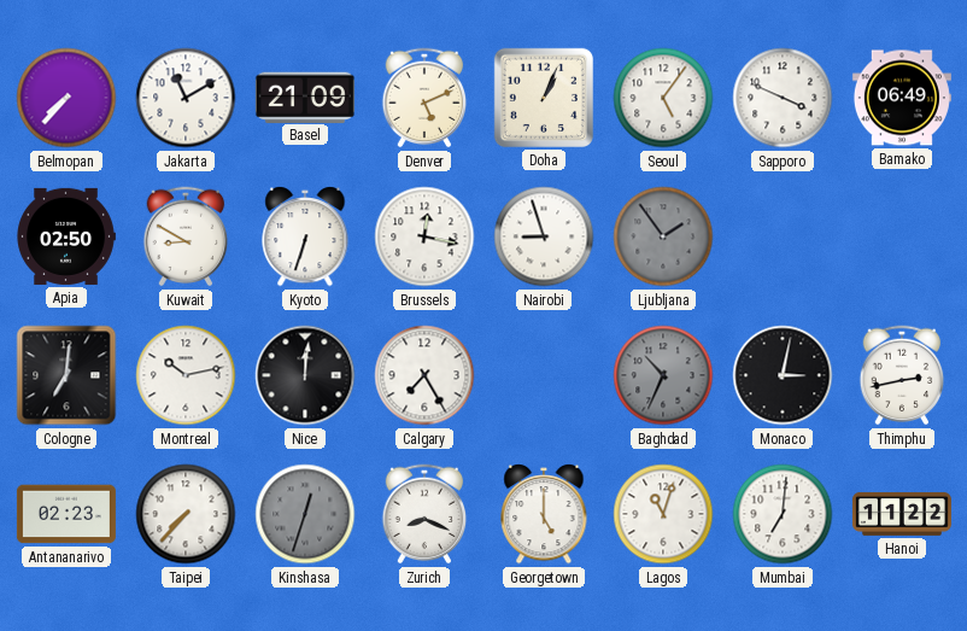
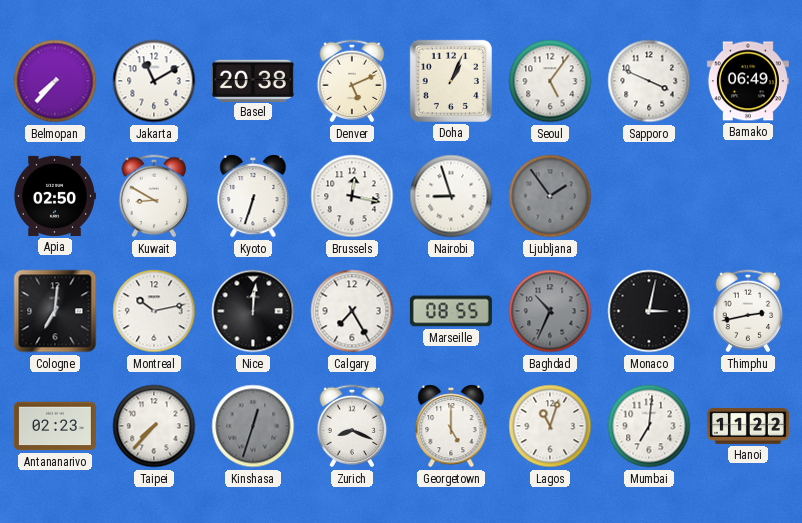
Basel: 21:09 -> 20:38 (253, 80)
Marseille: none -> 08:55 (451, 311)
